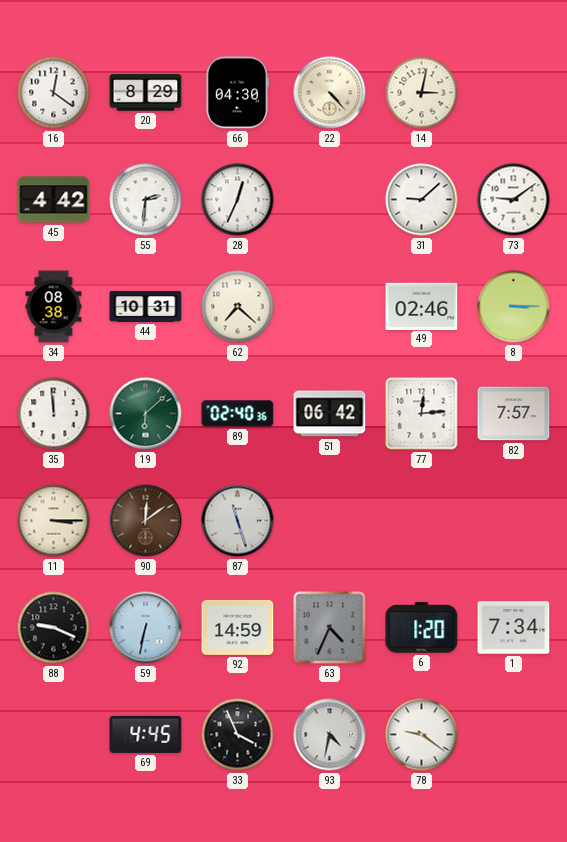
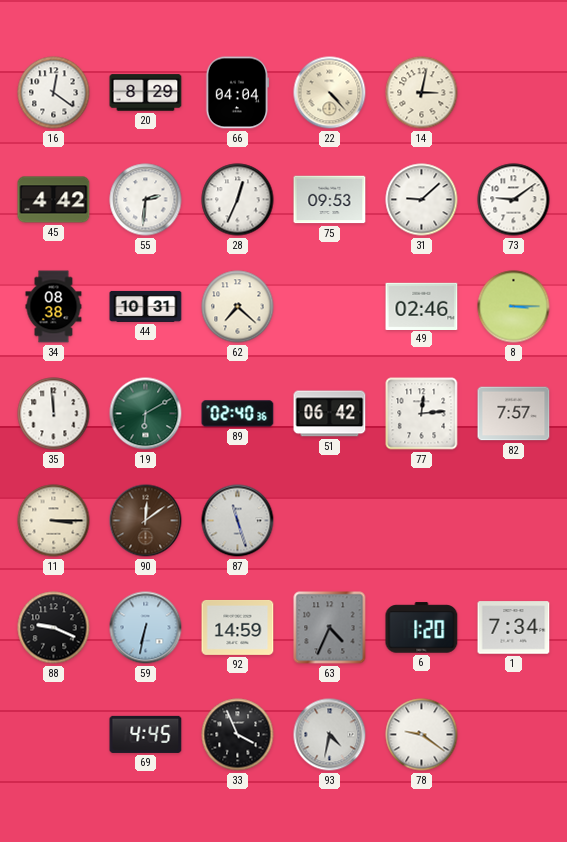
66: 04:30 -> 04:04 (238, 93)
75: none -> 09:53 (330, 200)
19: 6:08 -> 6:10 (146, 414)
